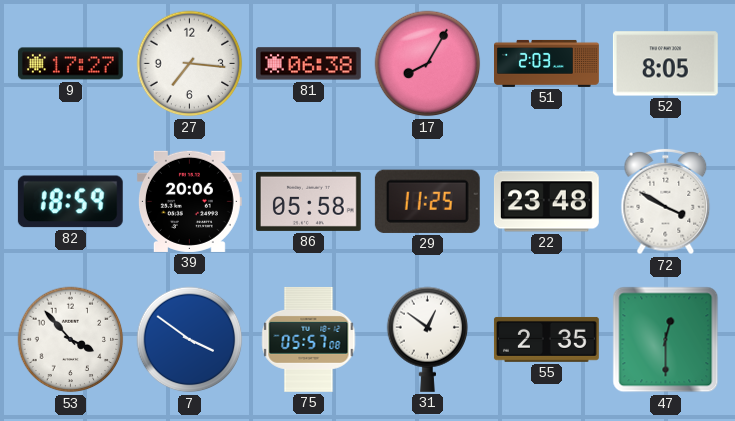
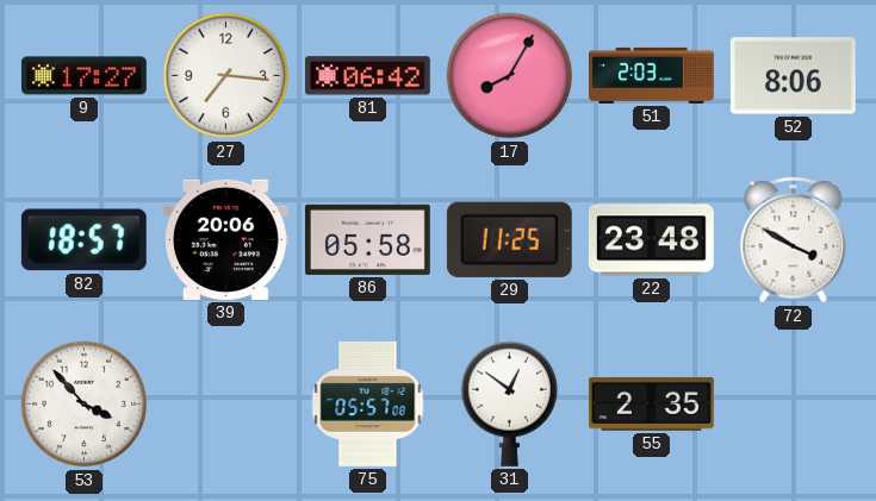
81: 06:38 -> 06:42 (367, 76)
52: 8:05 -> 8:06 (793, 76)
82: 18:59 -> 18:57 (83, 240)
7: 3:51 -> none (190, 340)
47: 12:30 -> none (666, 340)
